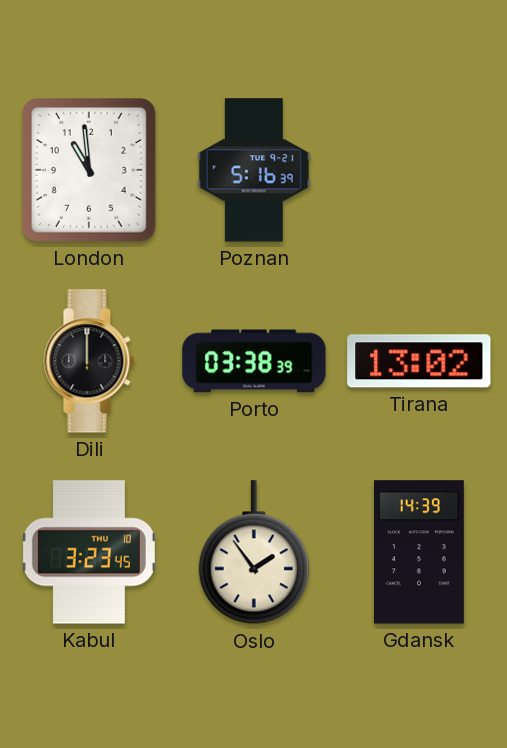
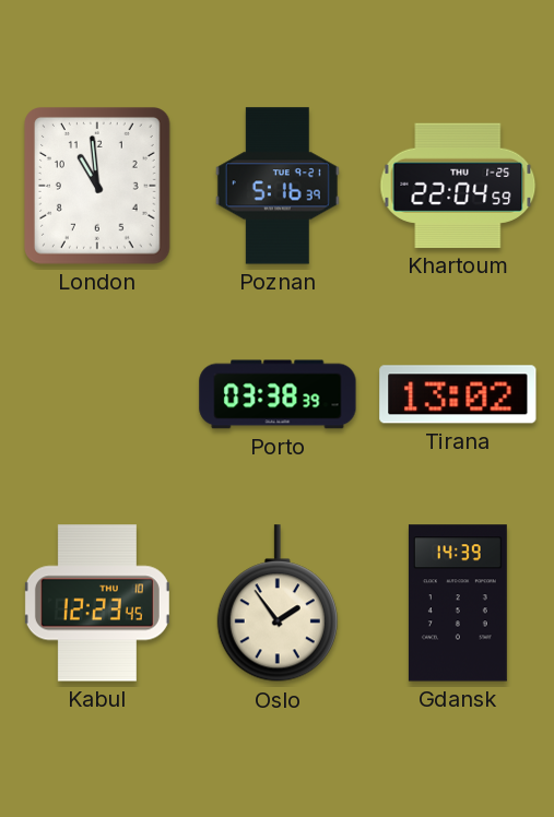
Khartoum: none -> 22:04 (458, 186)
Dili: 12:00 -> none (89, 361)
Kabul: 3:23 -> 12:23 (97, 603)
